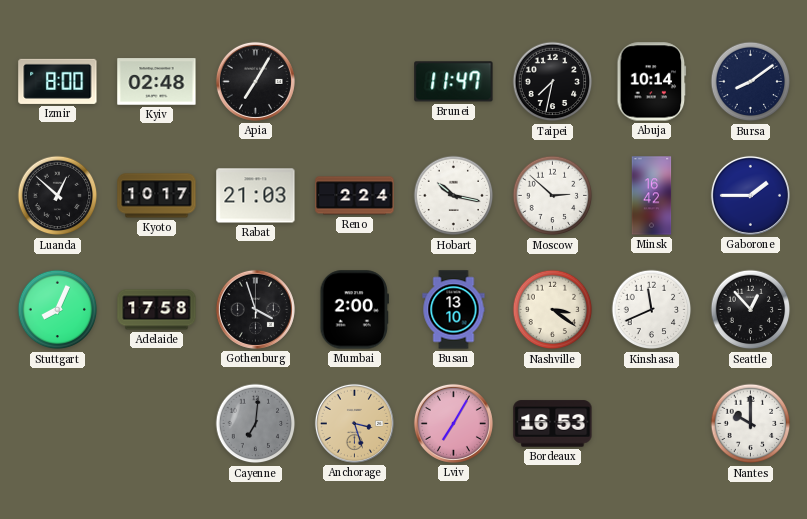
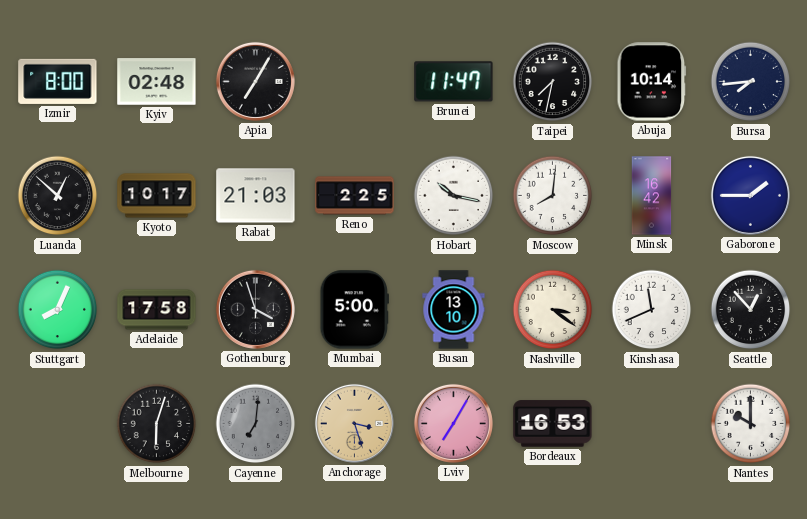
Bursa: 8:09 -> 7:44 (751, 82)
Reno: 2:24 -> 2:25 (355, 196)
Moscow: 2:52 -> 8:01 (553, 196)
Mumbai: 2:00 -> 5:00 (354, 310)
Melbourne: none -> 6:03 (157, 424)
